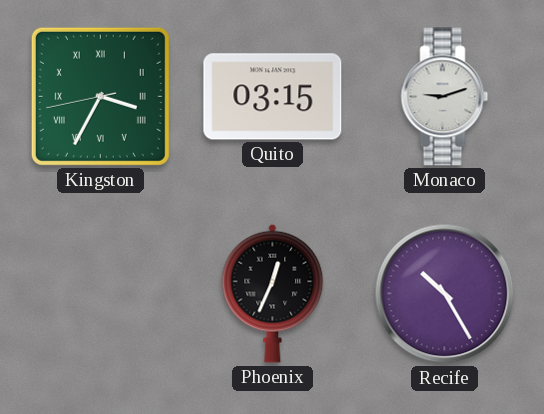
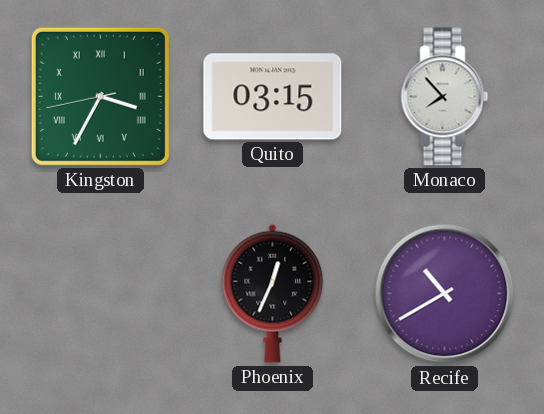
Monaco: 9:12 -> 7:53 (445, 97)
Recife: 10:25 -> 10:40 (445, 294)
